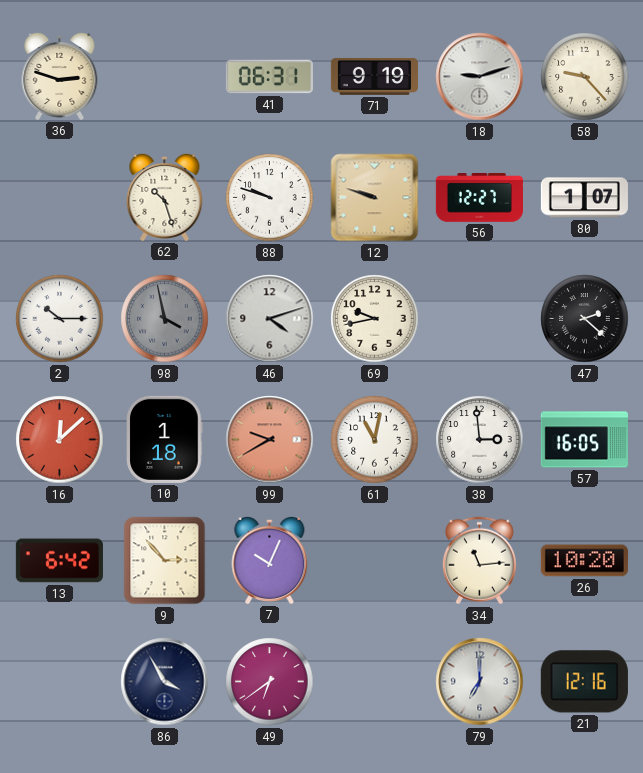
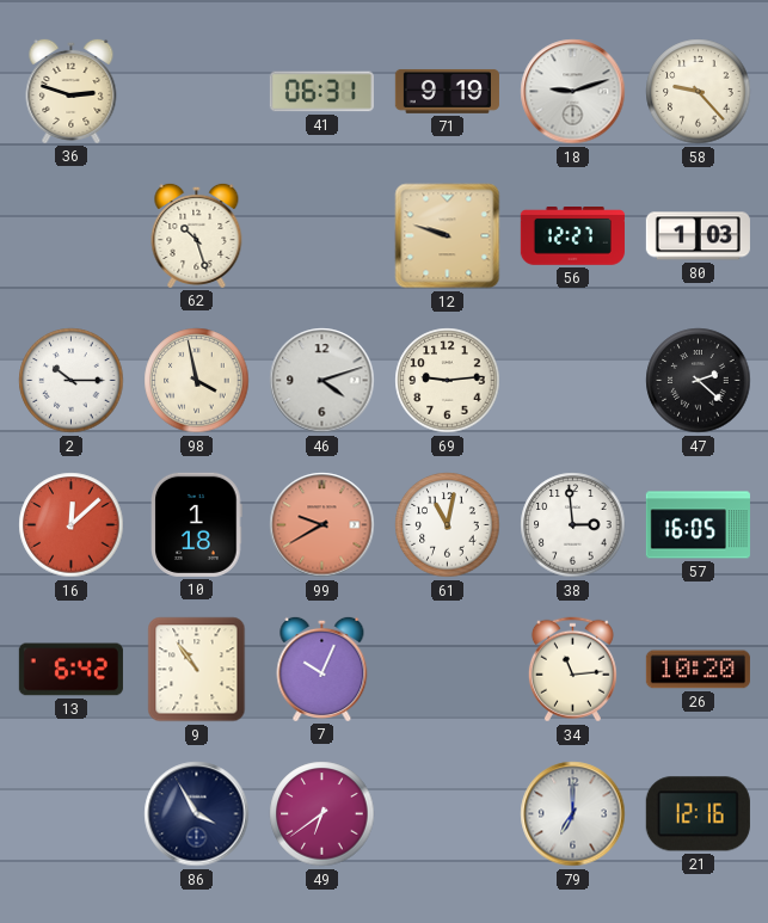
88: 9:48 -> none (270, 198)
80: 1:07 -> 1:03 (698, 236)
98 dial: grey -> cream (197, 381)
69: 9:43 -> 9:14 (448, 381)
9: 2:53 -> 10:54 (197, 670)
